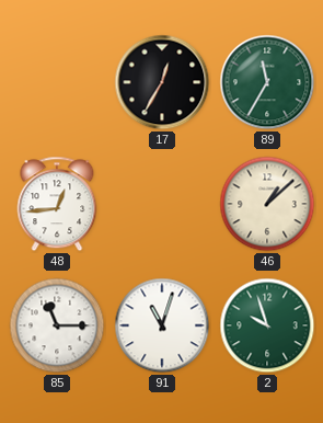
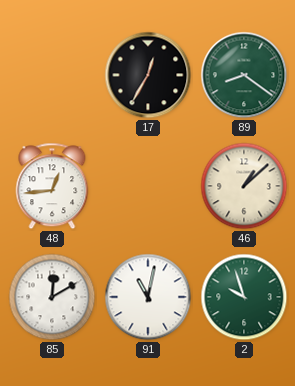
89: 11:35 -> 8:21 (244, 75)
85: 11:15 -> 12:10 (52, 297)
91: 11:03 -> 11:02 (148, 297)
